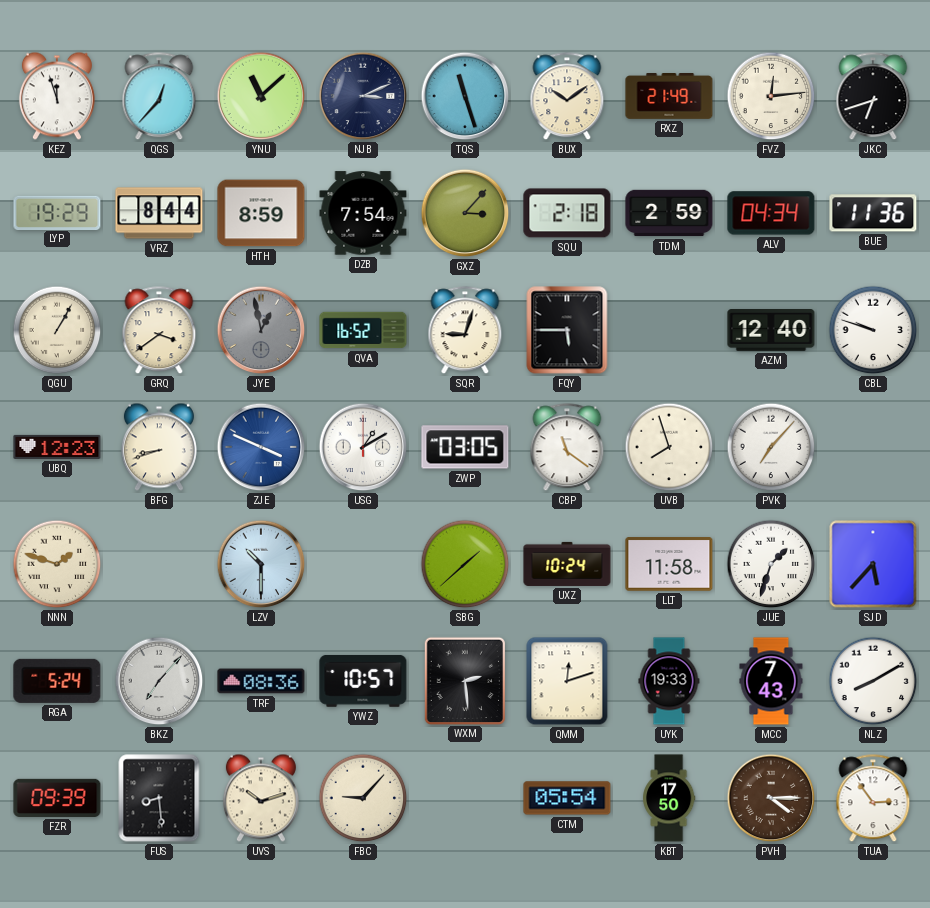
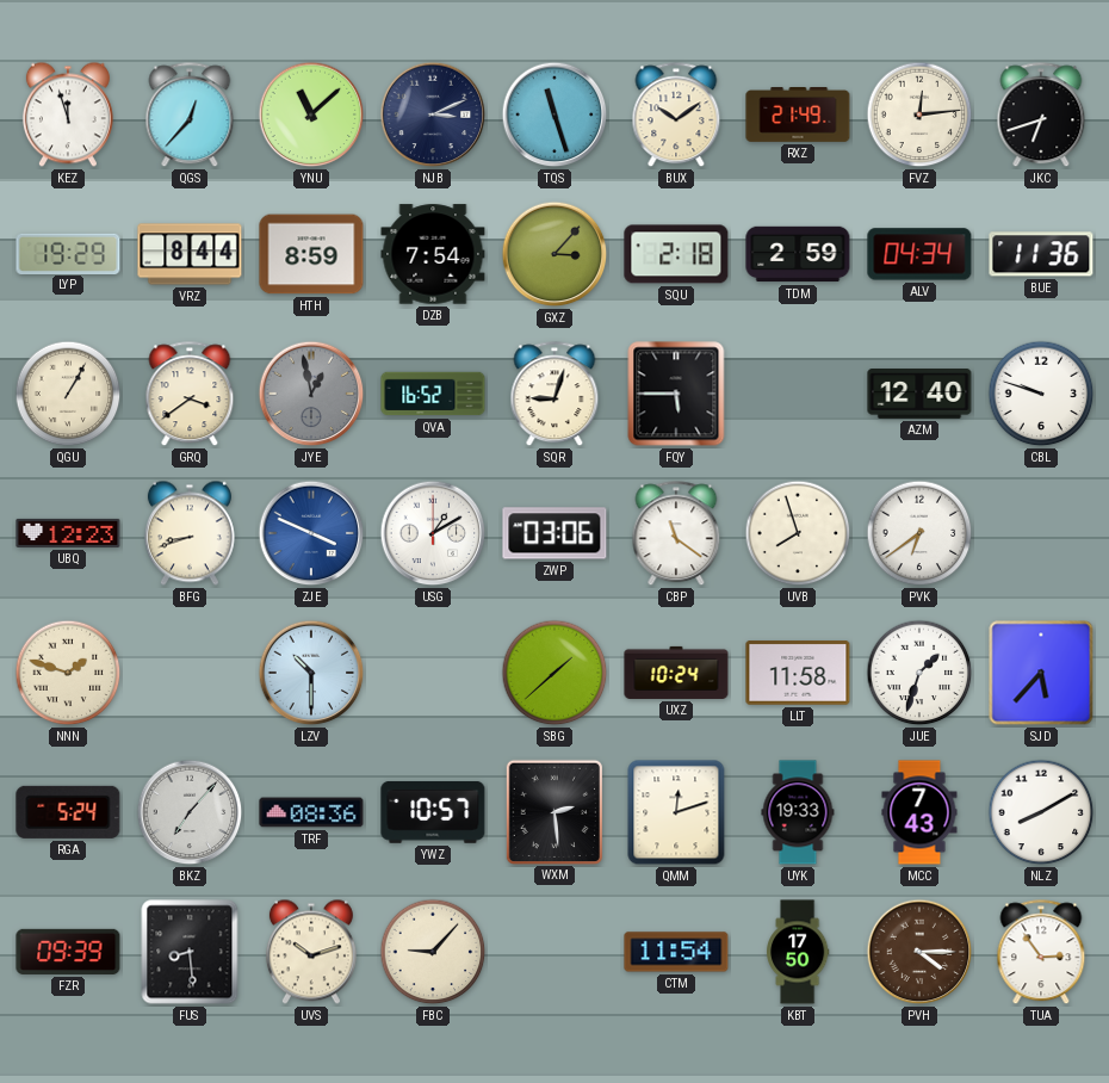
ZWP: 03:05 -> 03:06 (554, 533)
PVK: 7:07 -> 6:39 (919, 533)
CTM: 05:54 -> 11:54 (676, 952)
